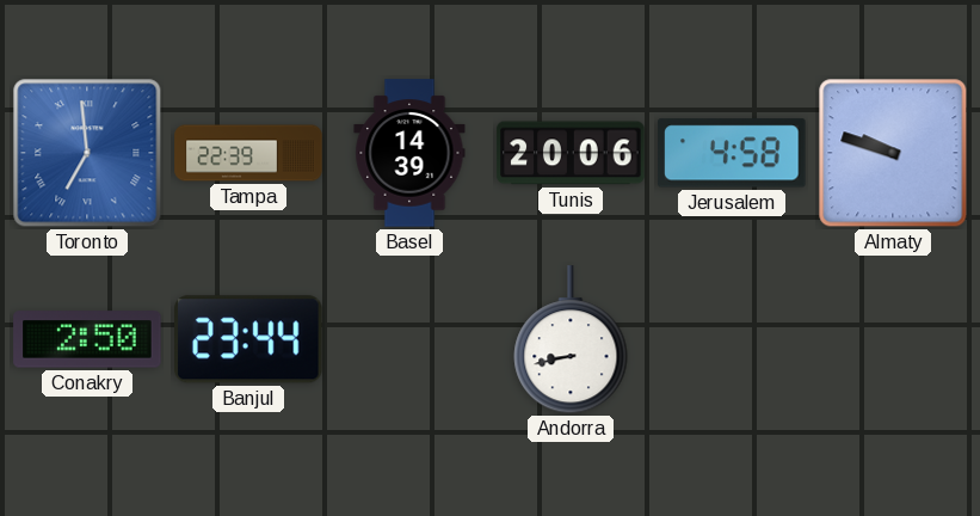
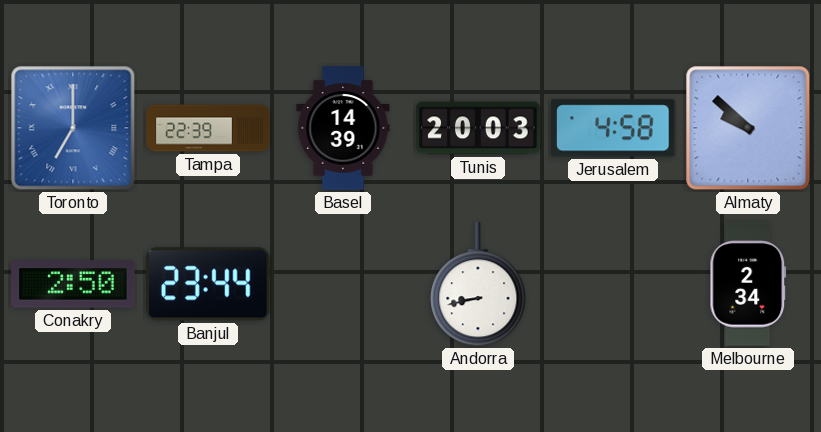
Toronto: 6:59 -> 7:00 (73, 128)
Tunis: 20:06 -> 20:03 (478, 128)
Almaty: 9:48 -> 9:52 (748, 128)
Melbourne: none -> 2:34 (748, 284)
